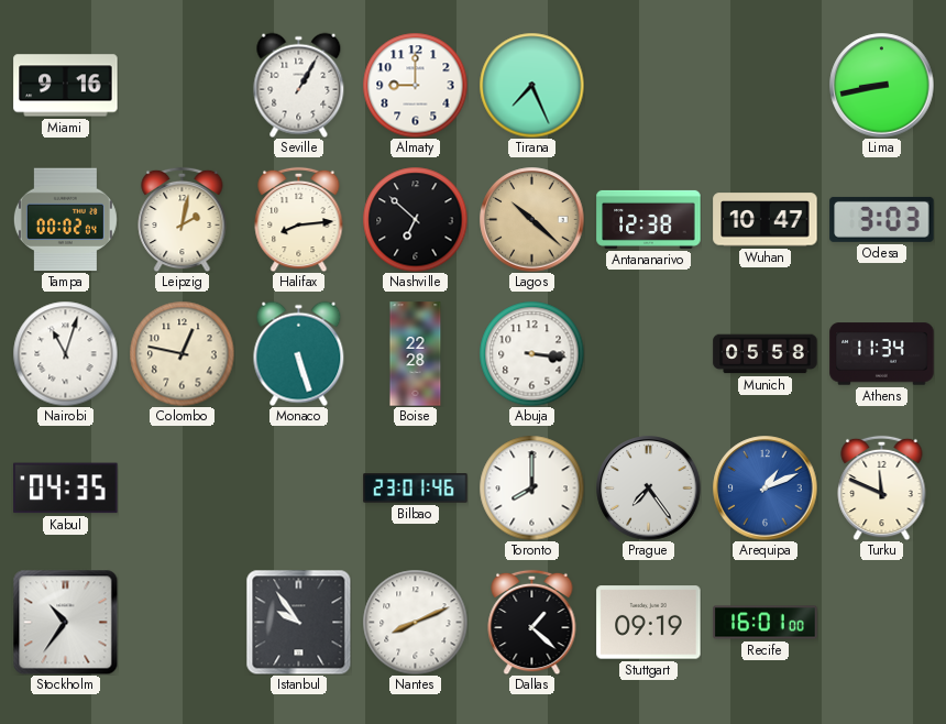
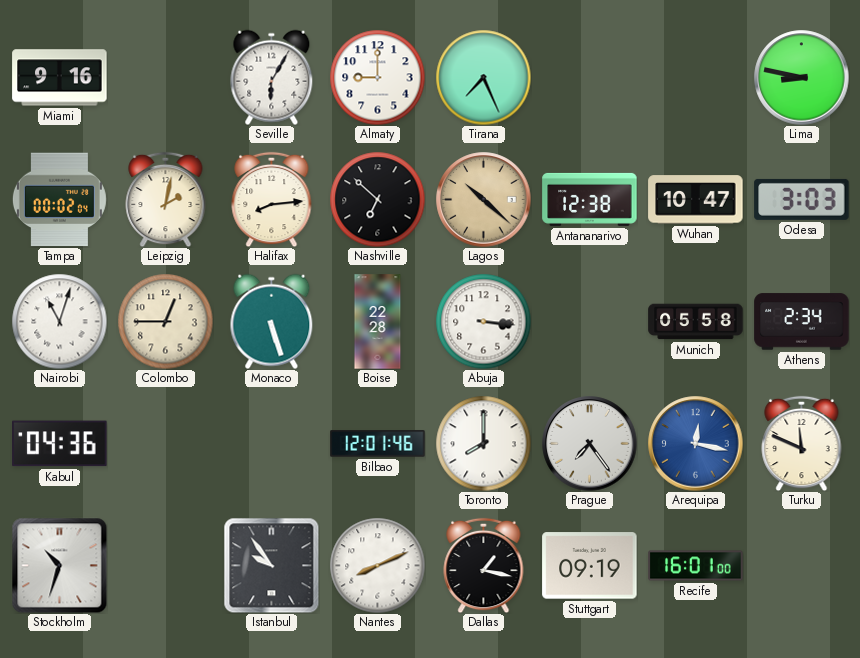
Seville: 1:05 -> 6:05 (272, 77)
Lima: 8:43 -> 8:47 (802, 78)
Colombo: 12:47 -> 12:45 (165, 321)
Athens: 11:34 -> 2:34 (802, 322)
Kabul: 04:35 -> 04:36 (60, 444)
Bilbao: 23:01 -> 12:01 (378, 444)
Arequipa: 1:11 -> 12:17 (696, 444)
Stockholm: 10:36 -> 10:33 (59, 565)
Dallas: 1:22 -> 1:17 (484, 565)
